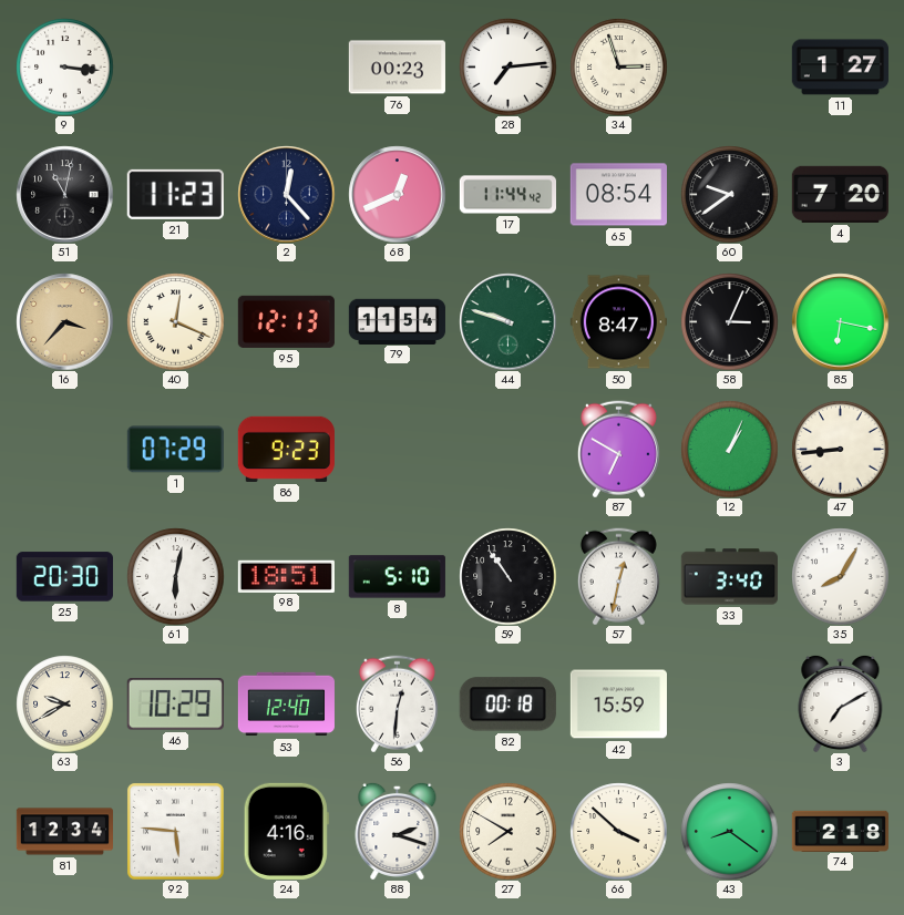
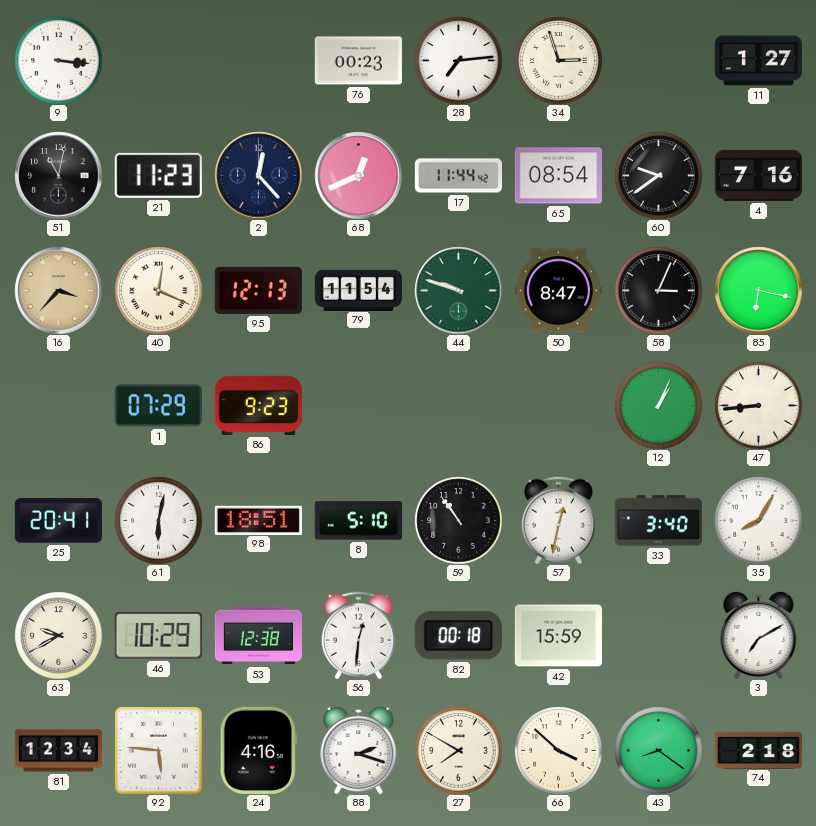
4: 7:20 -> 7:16 (758, 175)
87: 6:50 -> none (618, 449)
25: 20:30 -> 20:41 (58, 521)
53: 12:40 -> 12:38 (258, 636)
